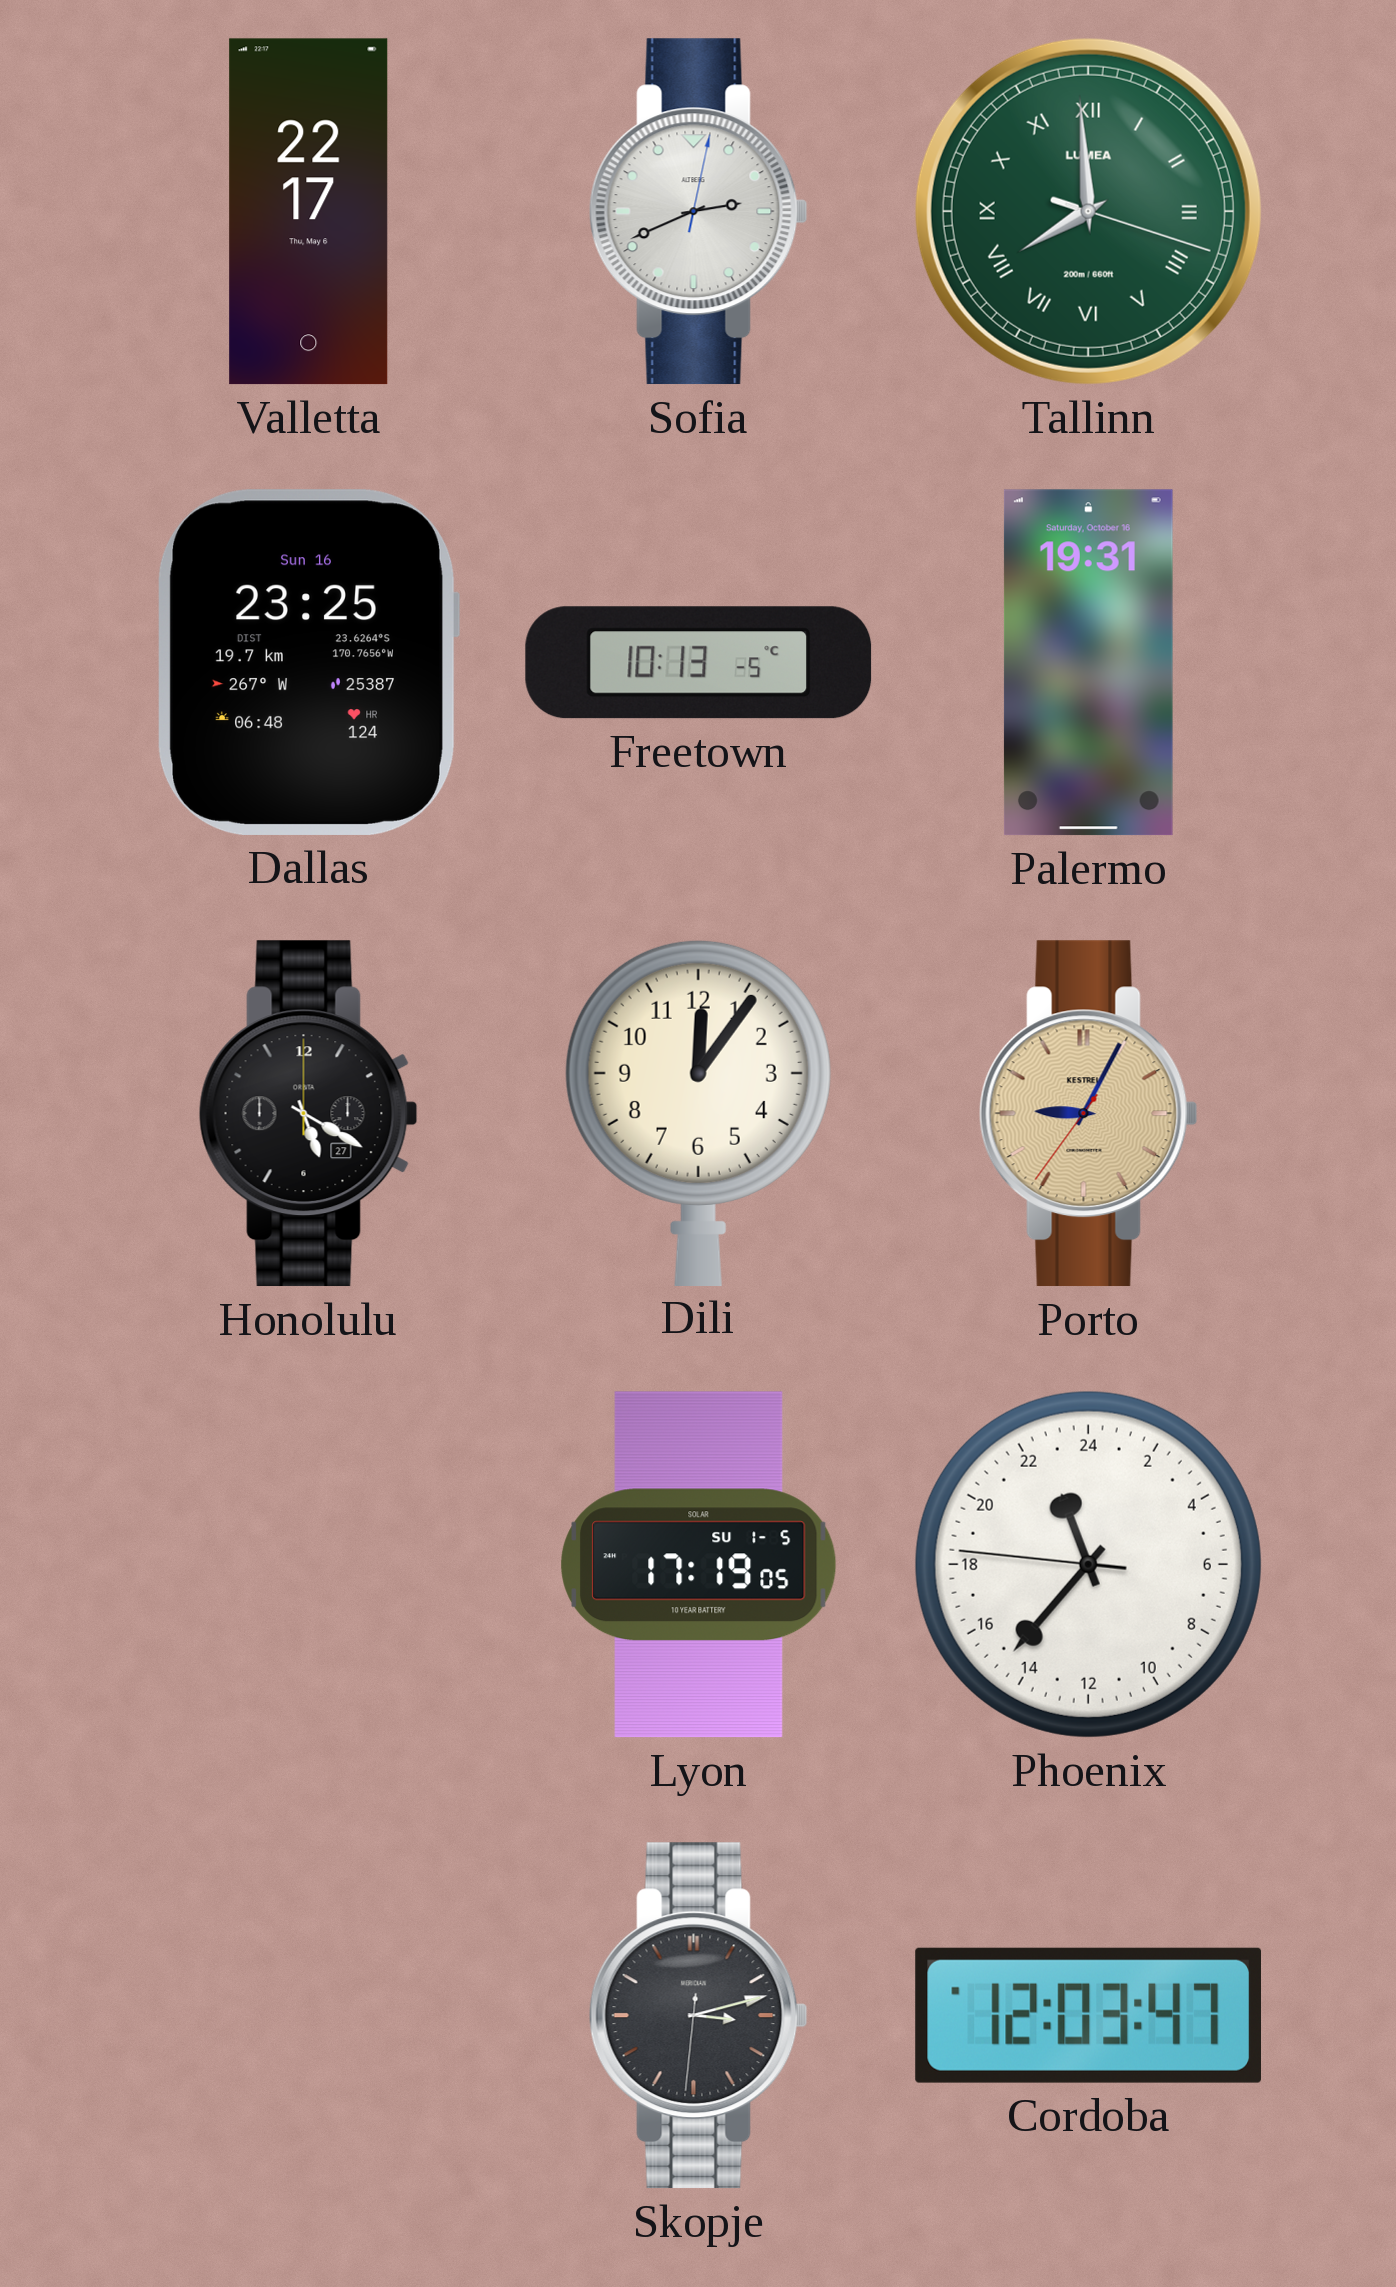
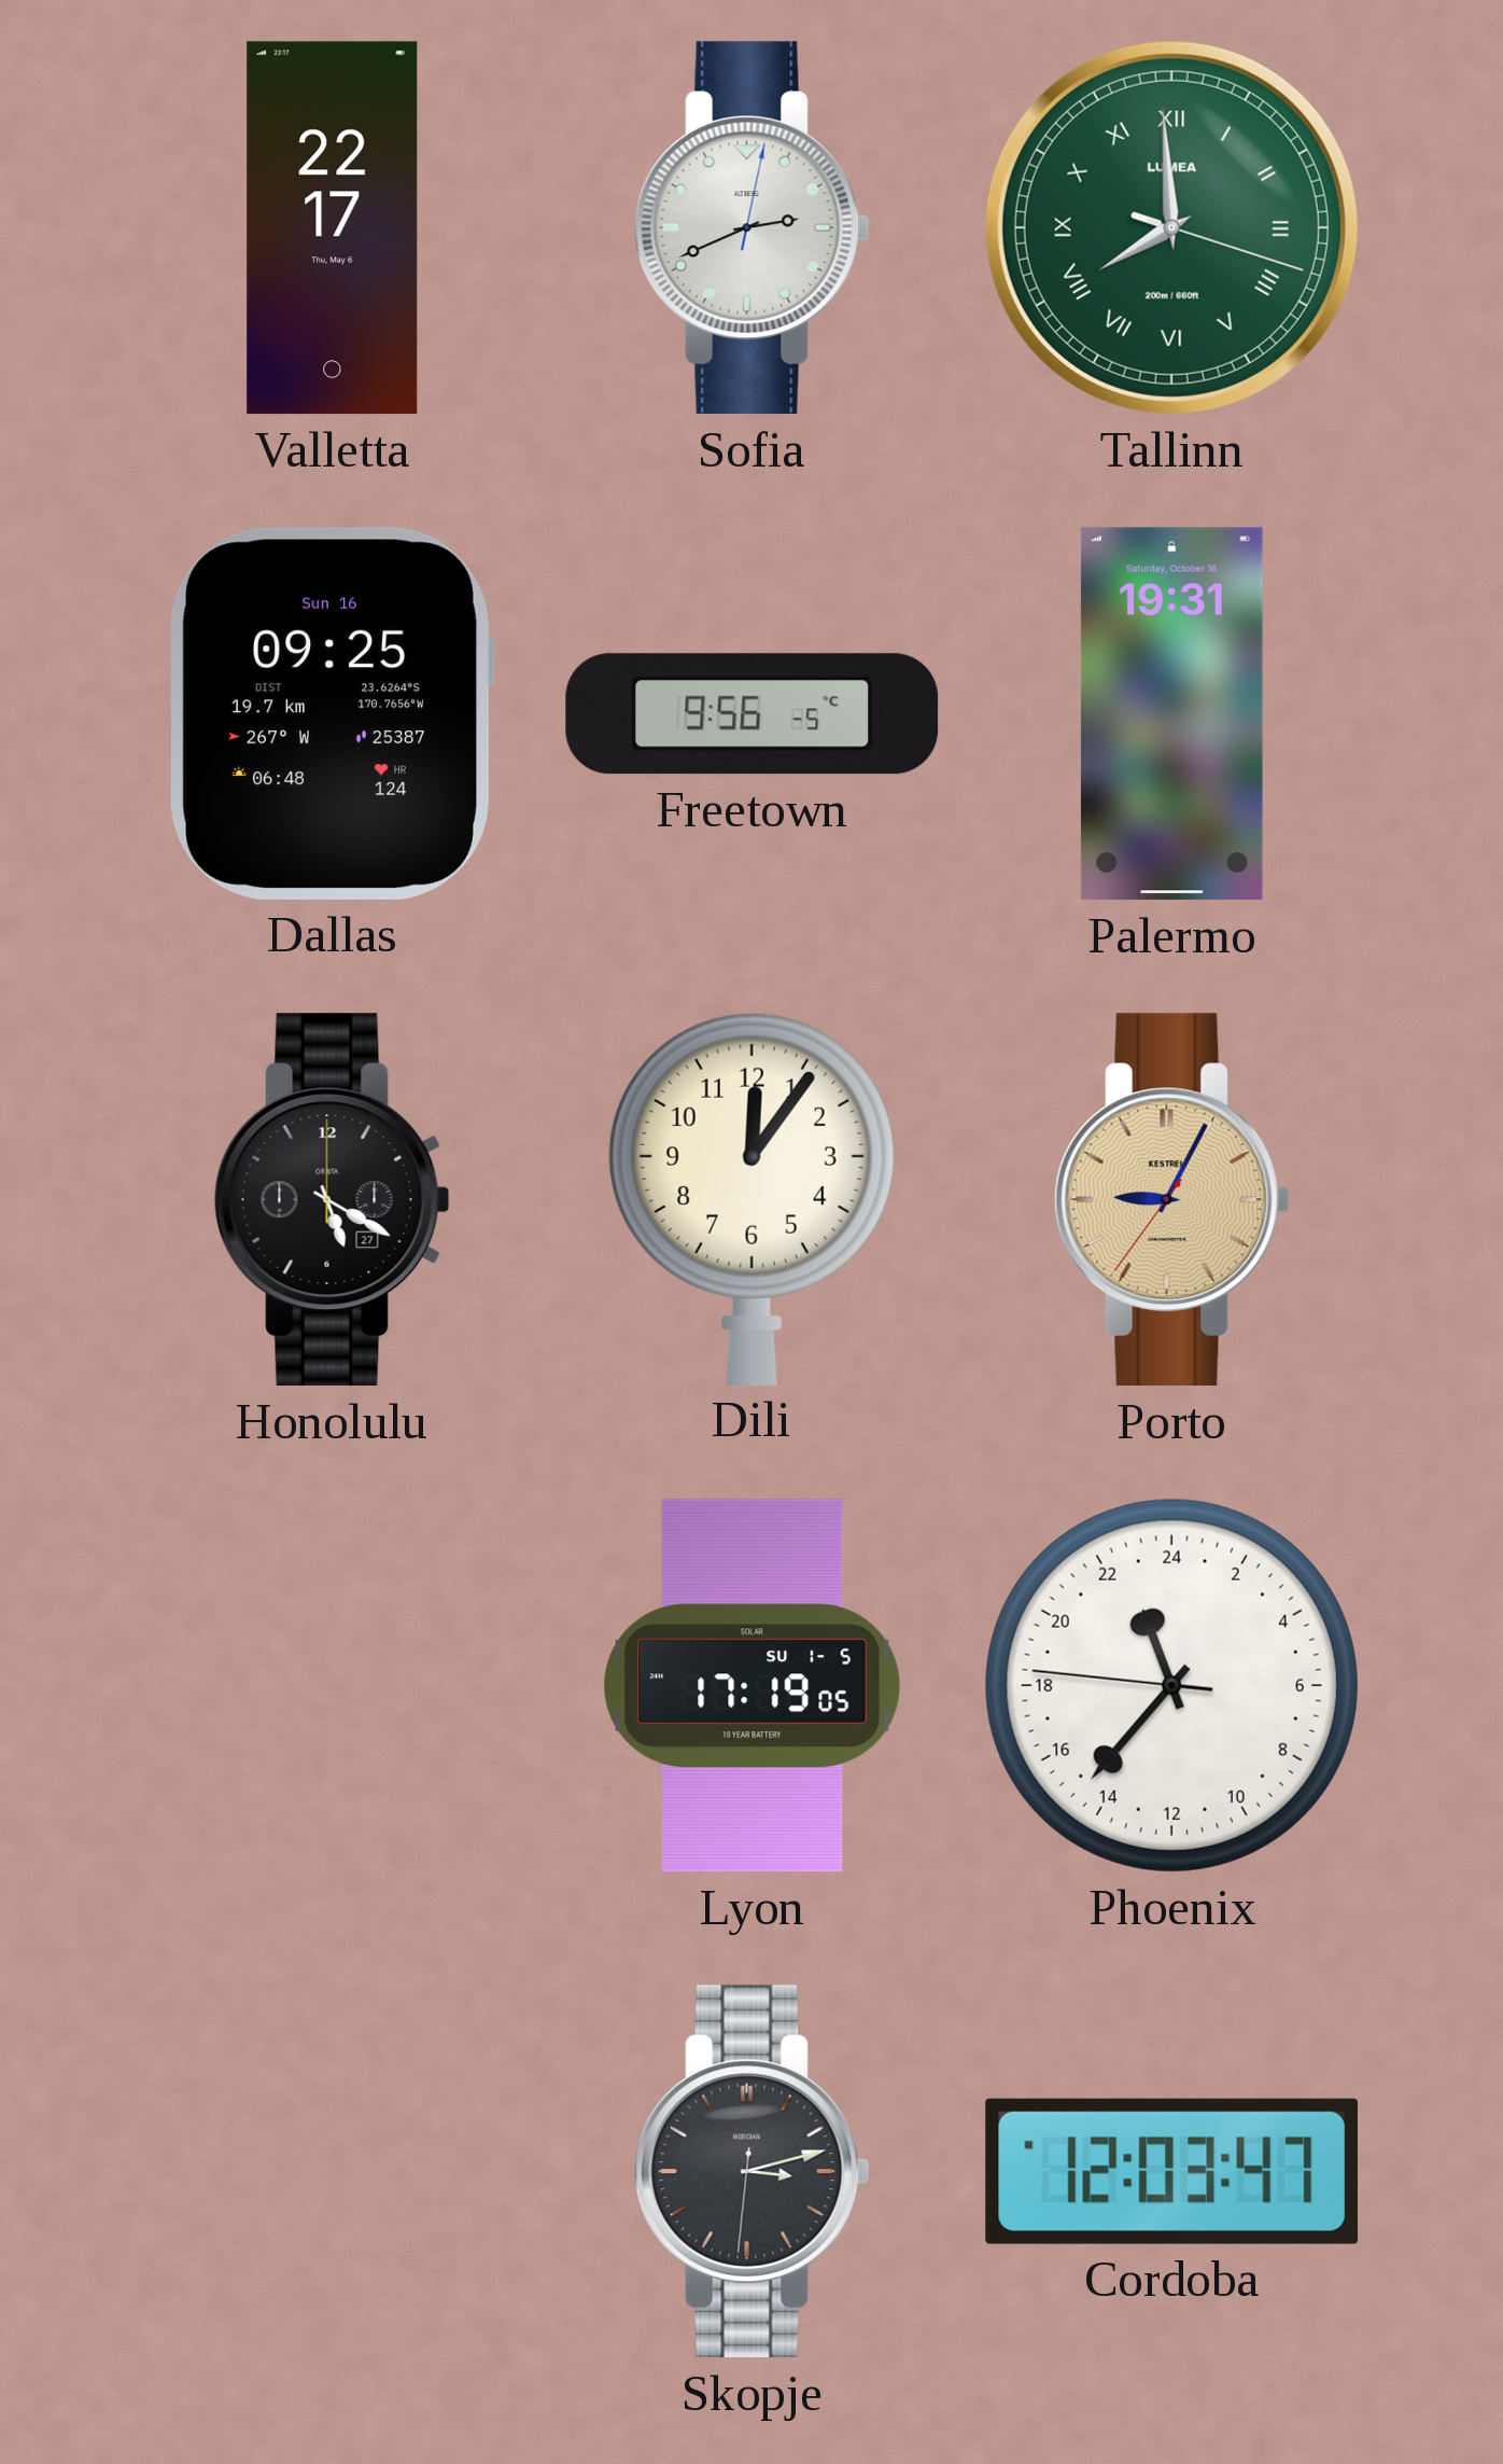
Dallas: 23:25 -> 09:25 (333, 713)
Freetown: 10:13 -> 9:56 (753, 714)
